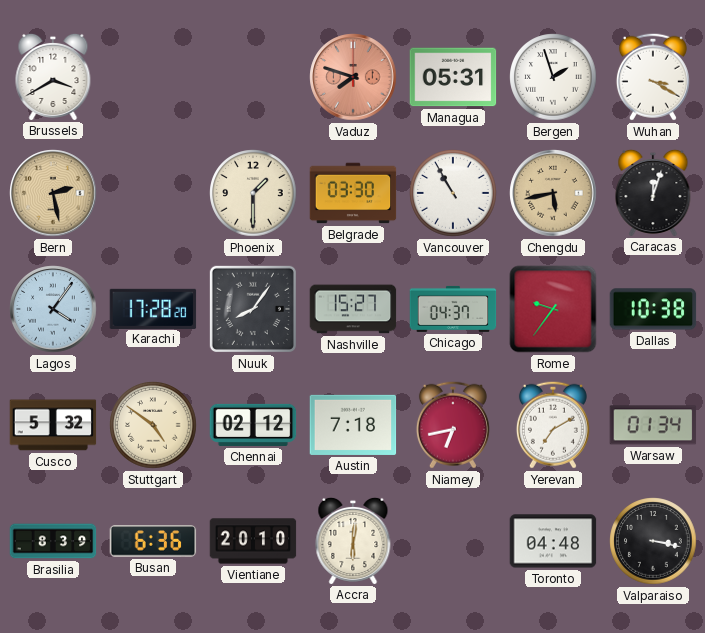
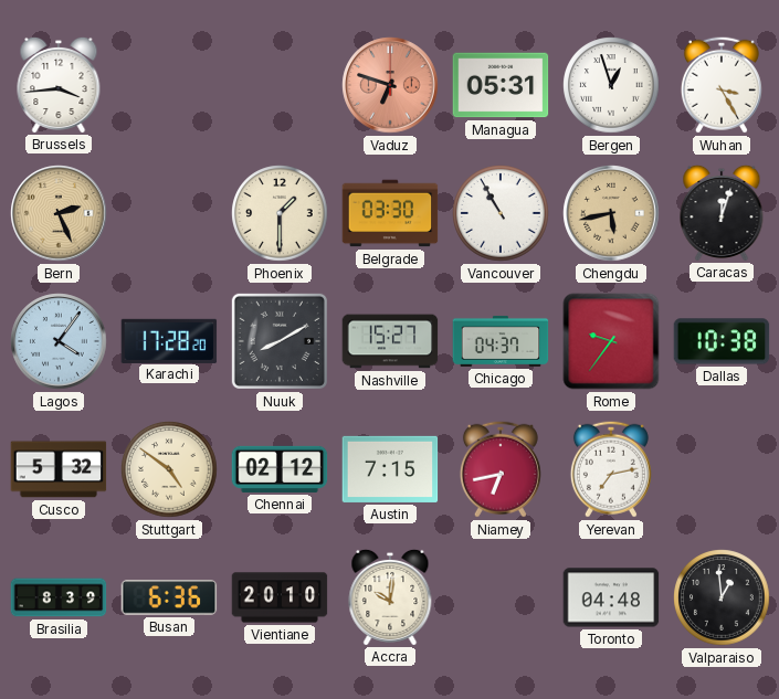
Brussels: 3:40 -> 3:44 (59, 84)
Vaduz: 7:48 -> 6:48 (390, 85)
Bergen: 1:57 -> 12:57 (611, 85)
Wuhan: 3:20 -> 3:25 (722, 85)
Bern: 2:28 -> 2:26 (59, 213)
Nuuk: 8:06 -> 8:10 (280, 341)
Austin: 7:18 -> 7:15 (390, 469)
Yerevan: 7:10 -> 7:13 (611, 469)
Warsaw: 01:34 -> none (653, 425)
Accra: 6:01 -> 10:01 (390, 596)
Valparaiso: 3:17 -> 12:59 (722, 597)
